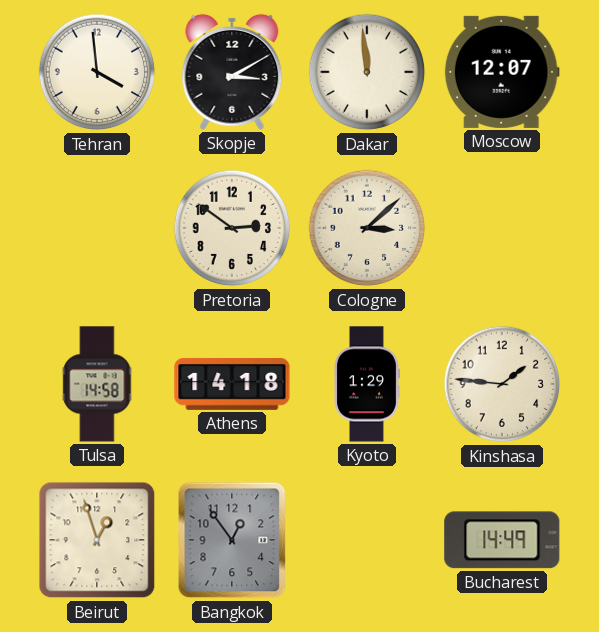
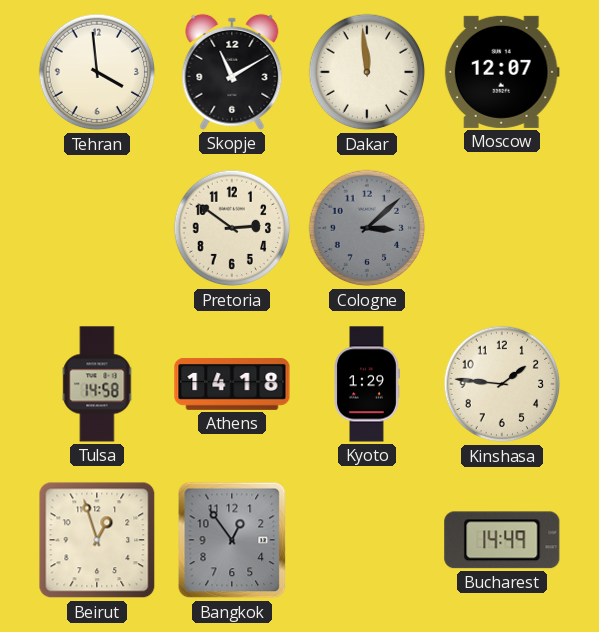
Skopje: 3:10 -> 11:10 (232, 72)
Cologne dial: cream -> grey (367, 228)
